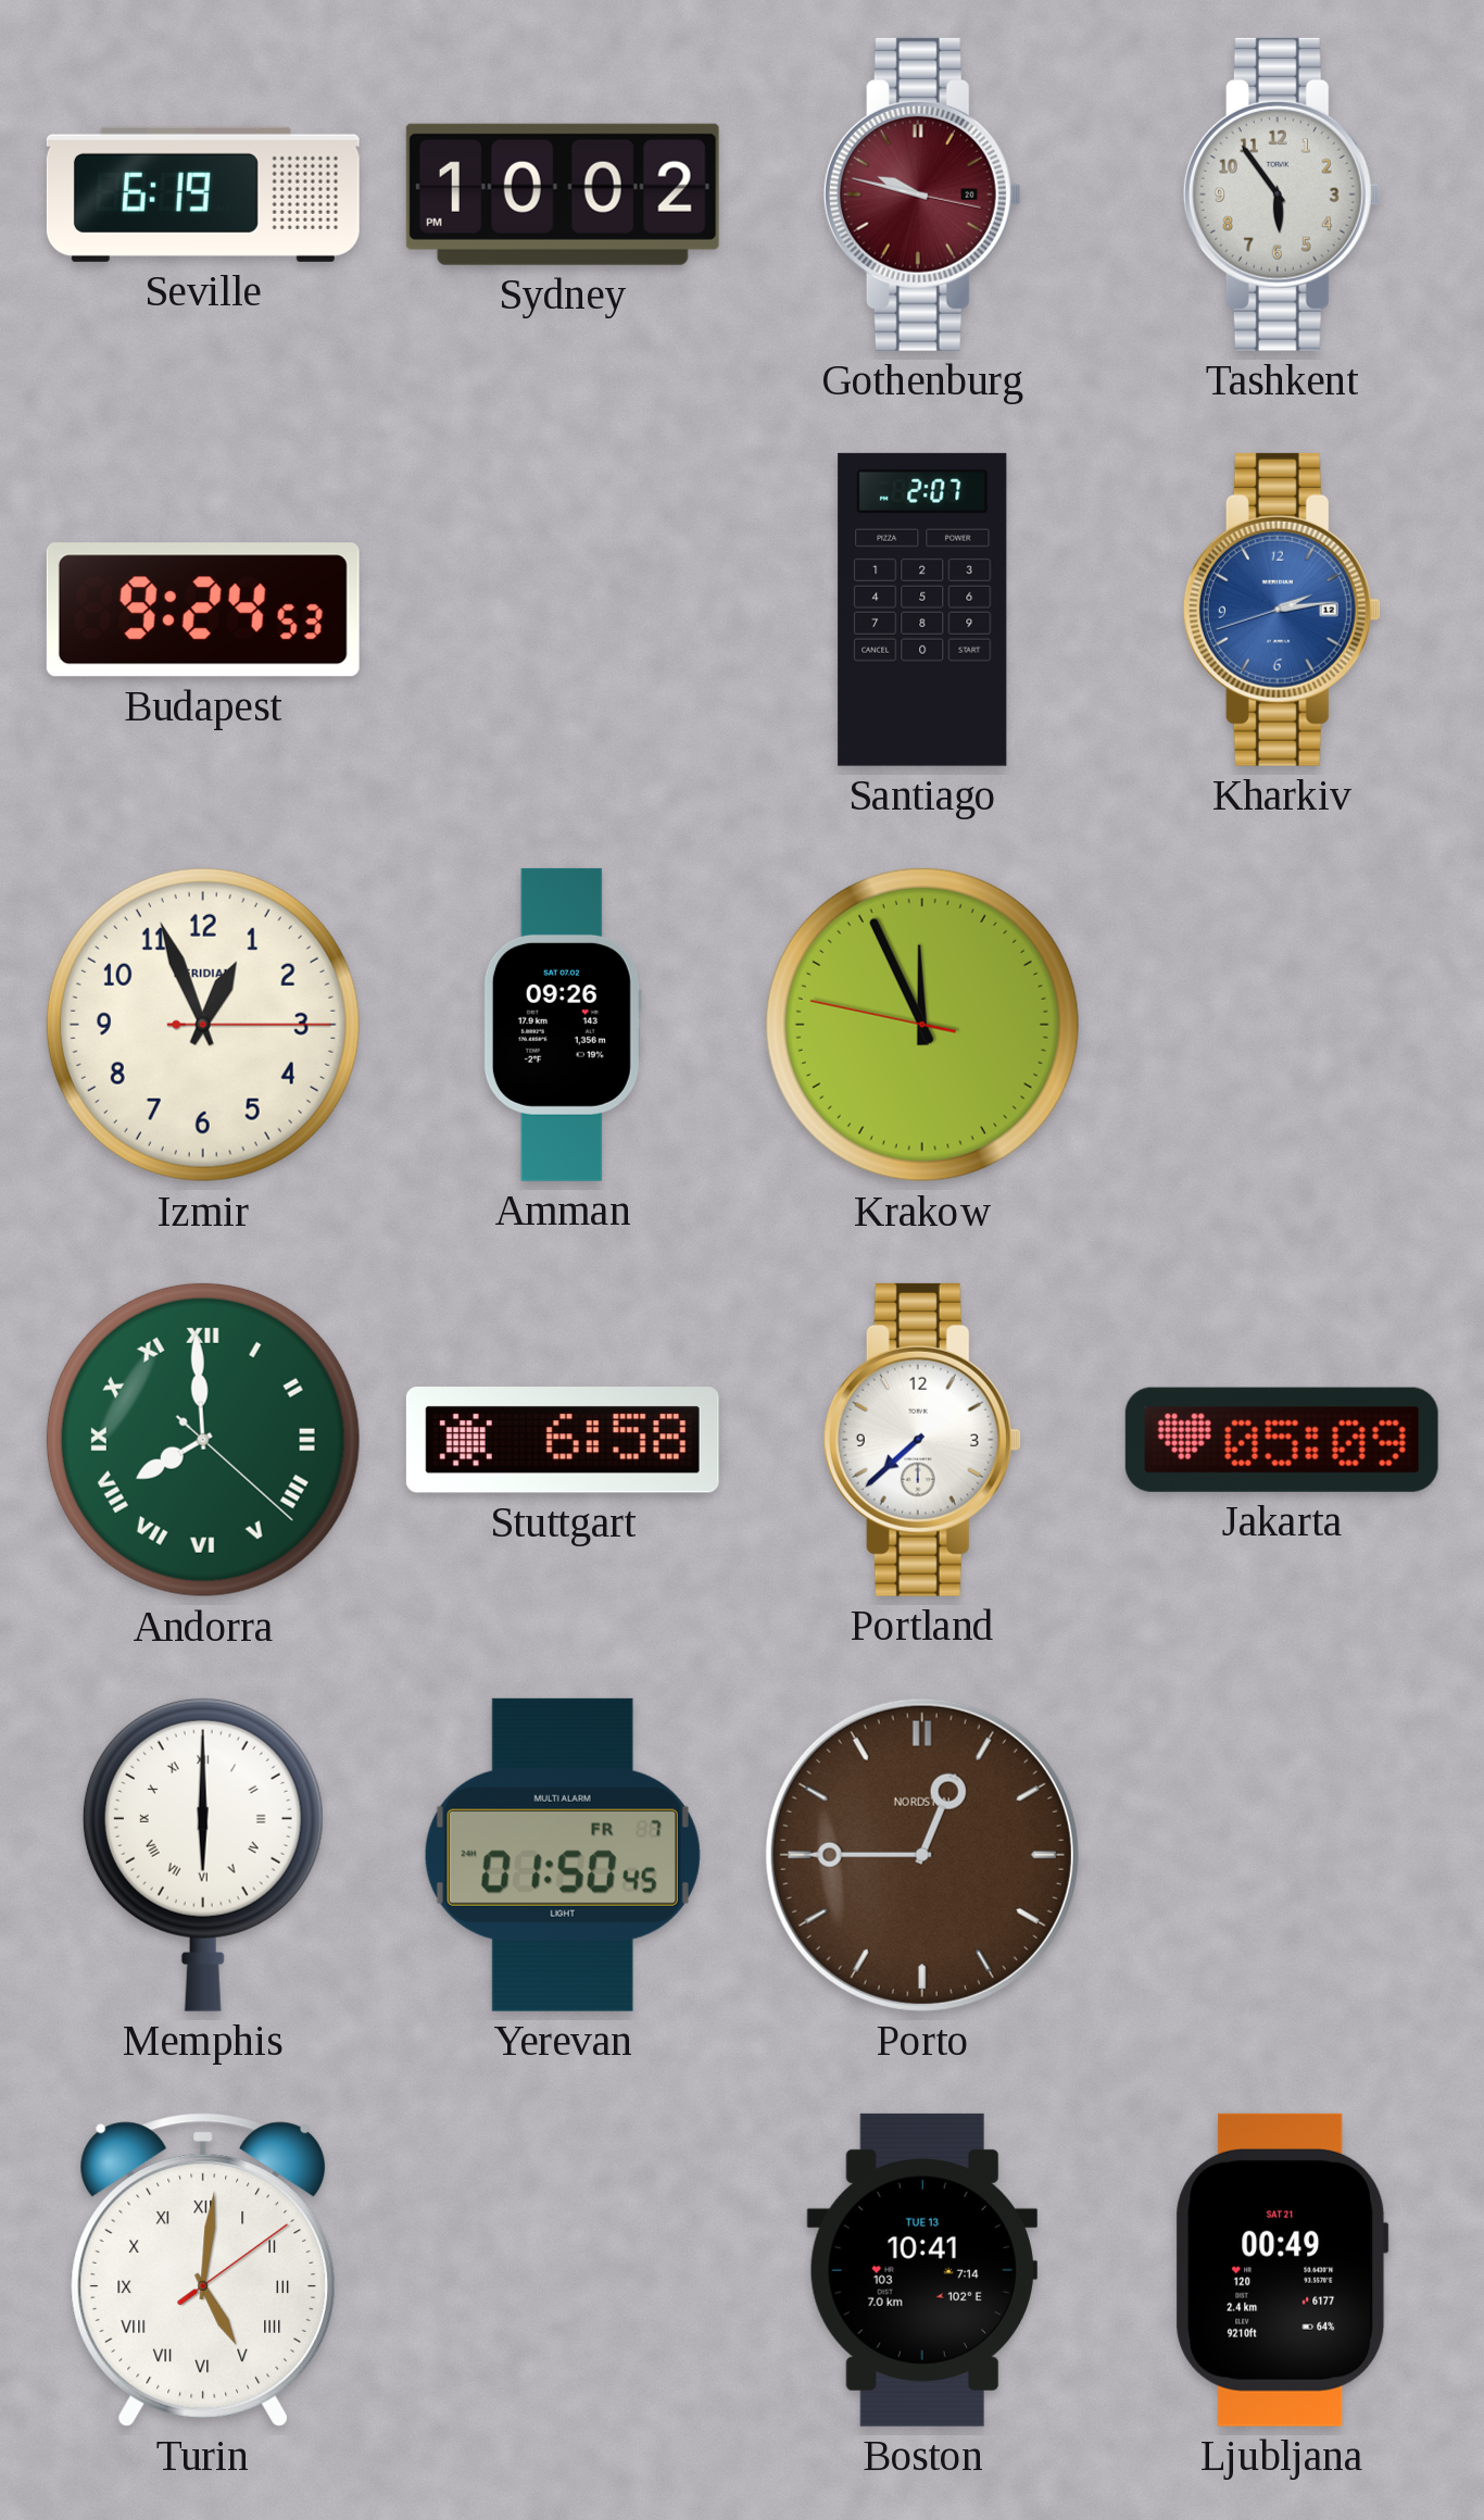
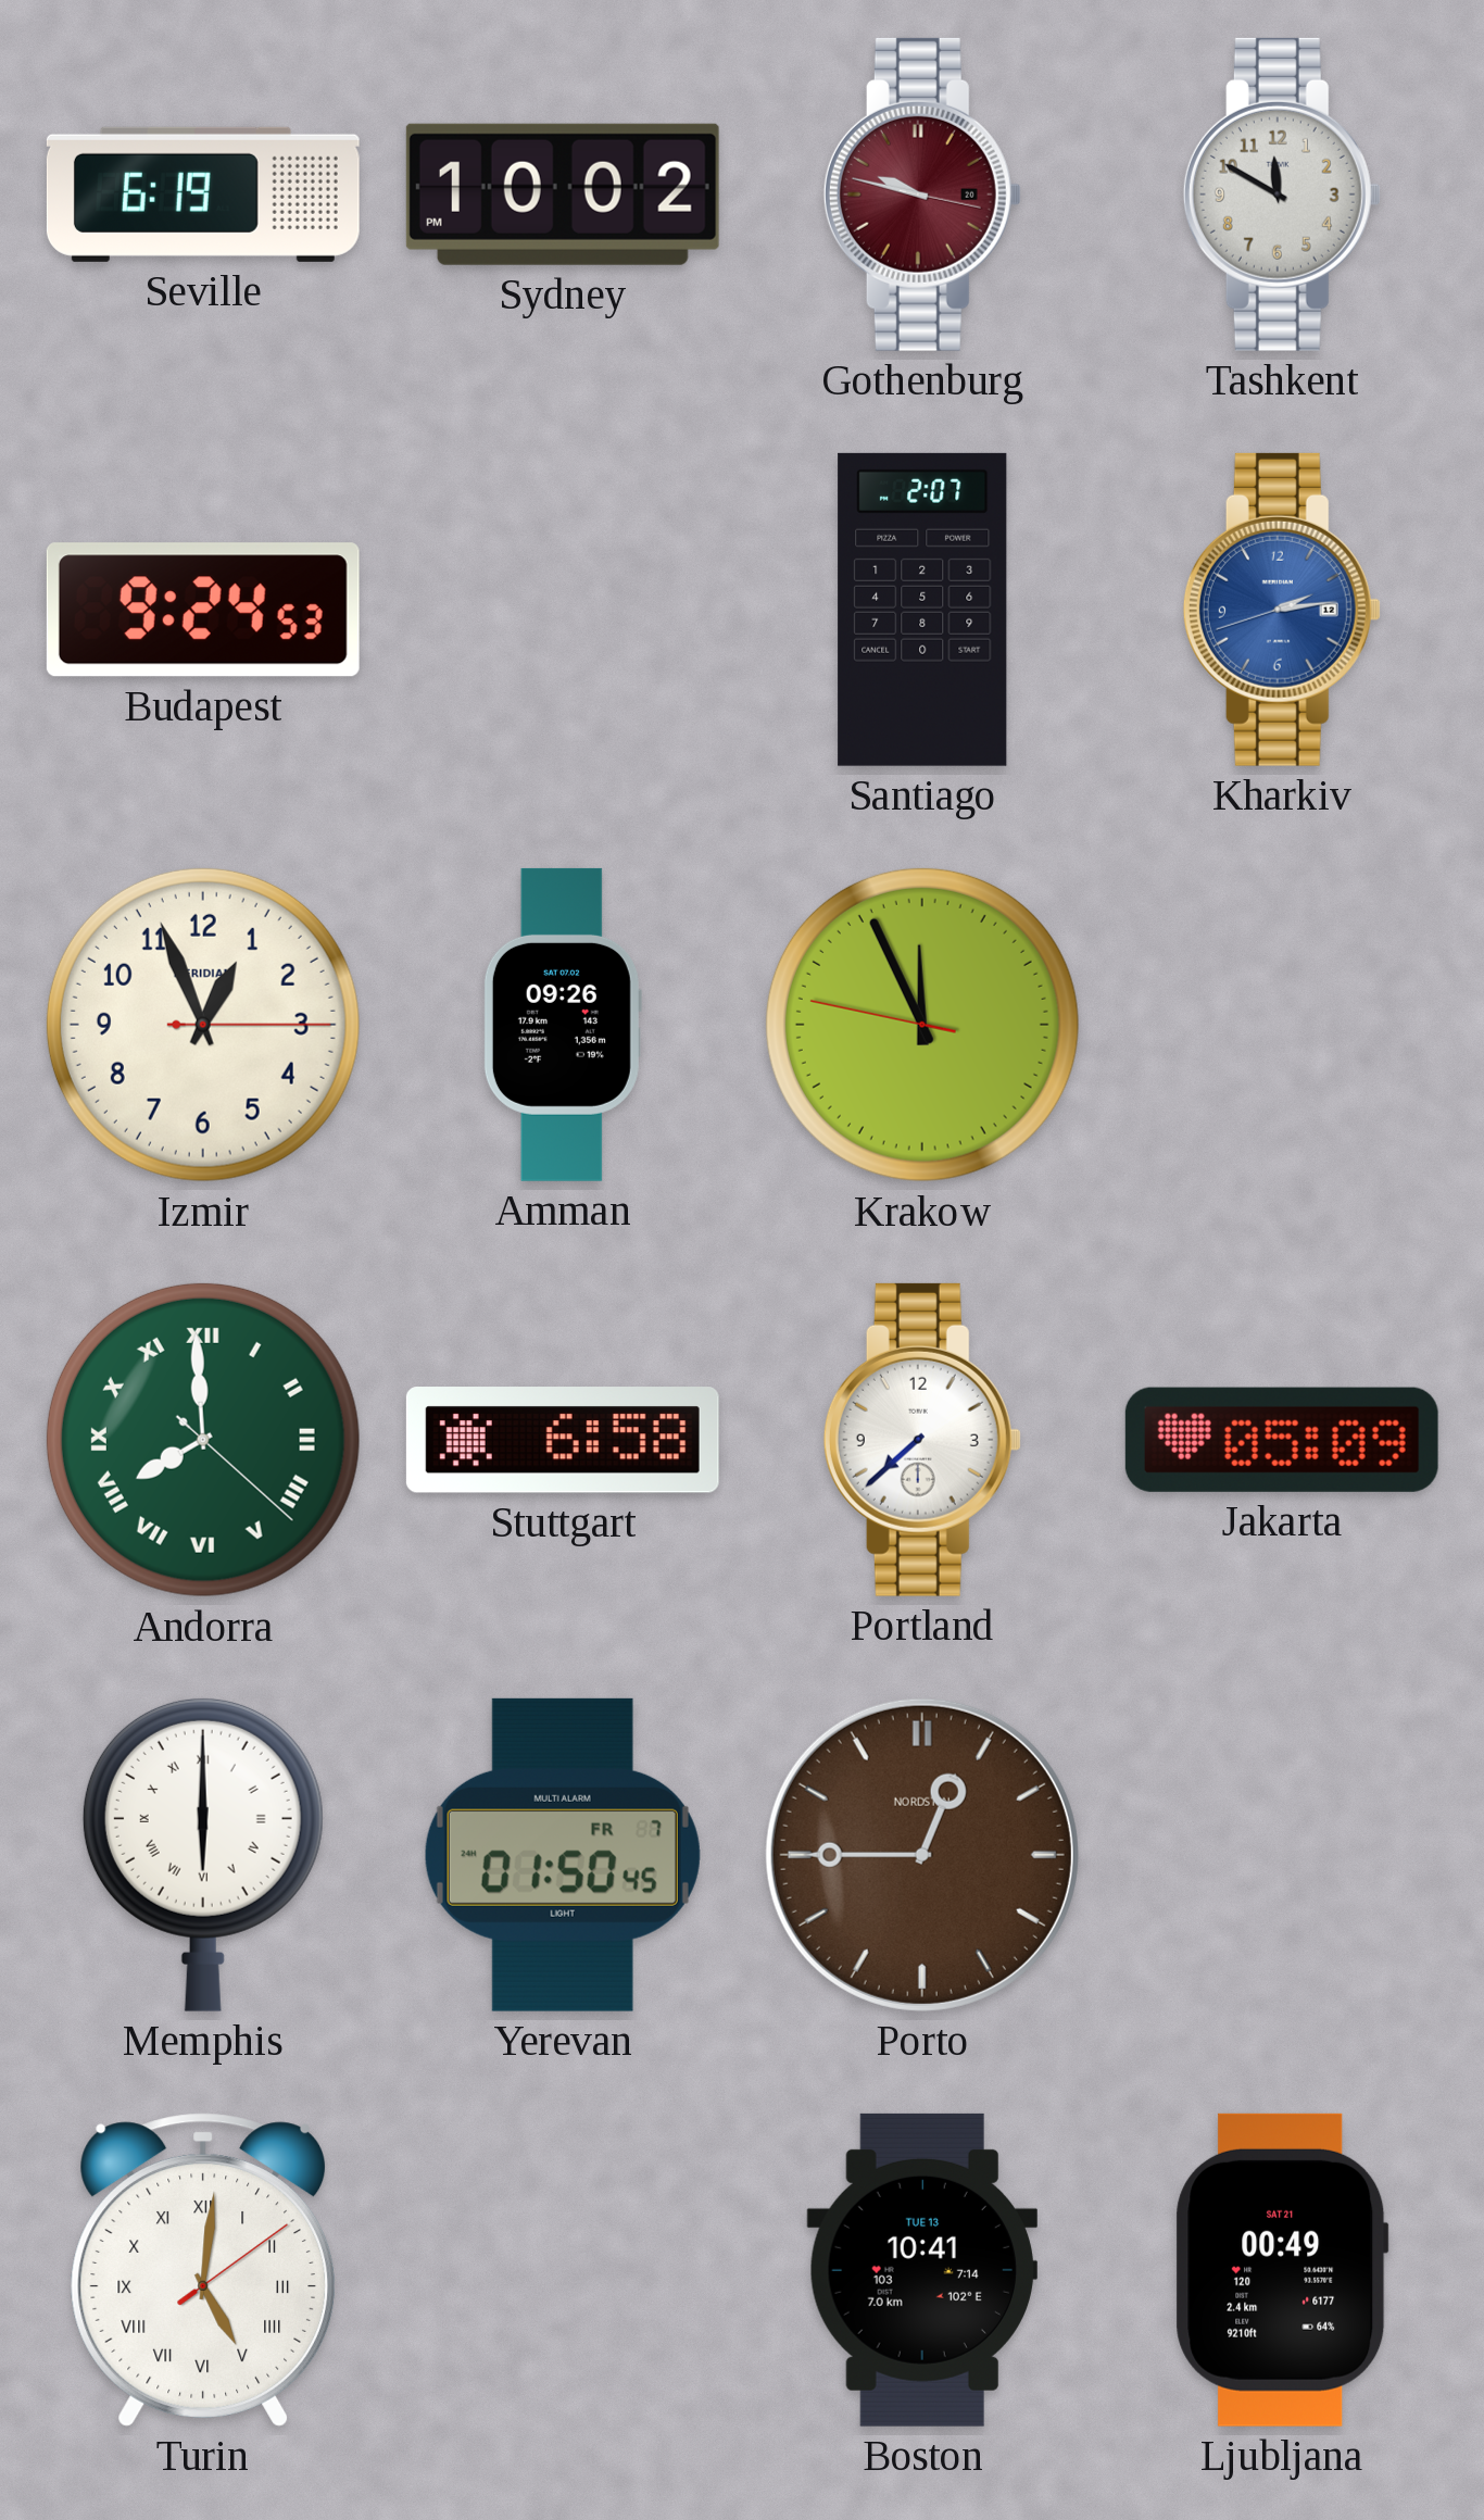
Tashkent: 5:54 -> 11:50 (1282, 195)
